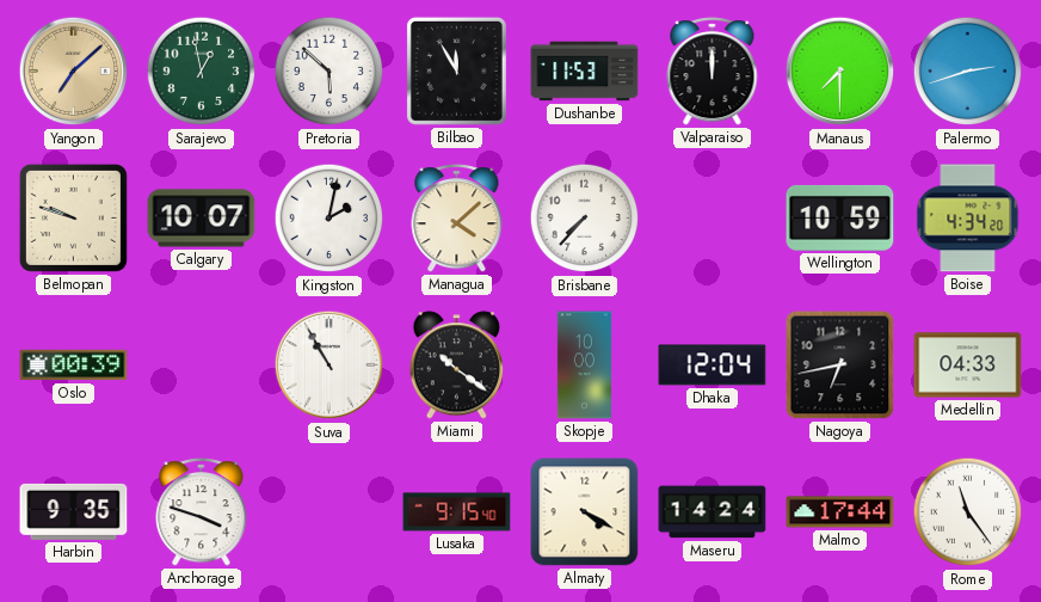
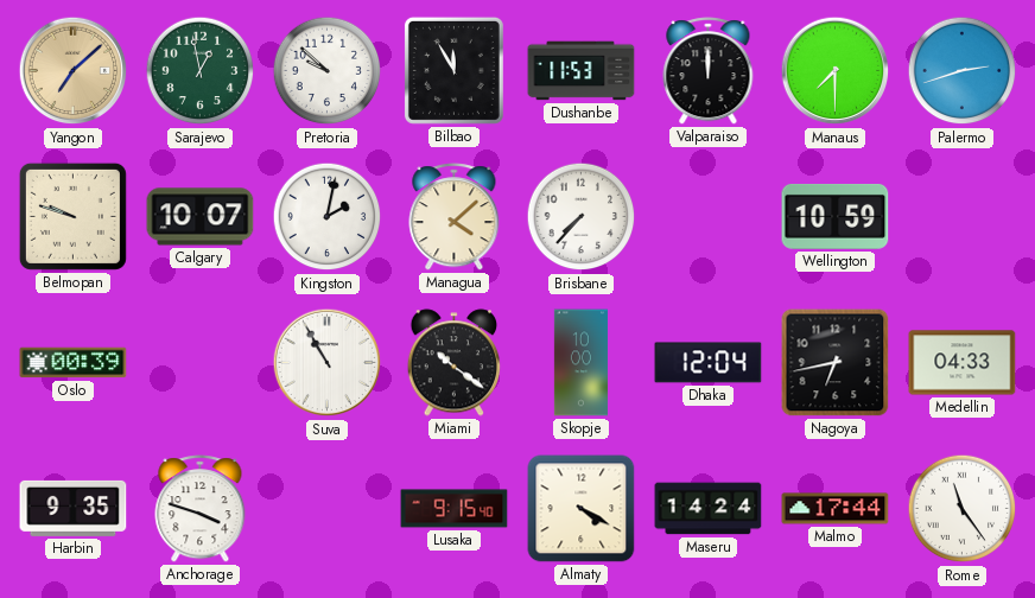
Pretoria: 5:52 -> 9:52 (328, 71)
Boise: 4:34 -> none (968, 219)
